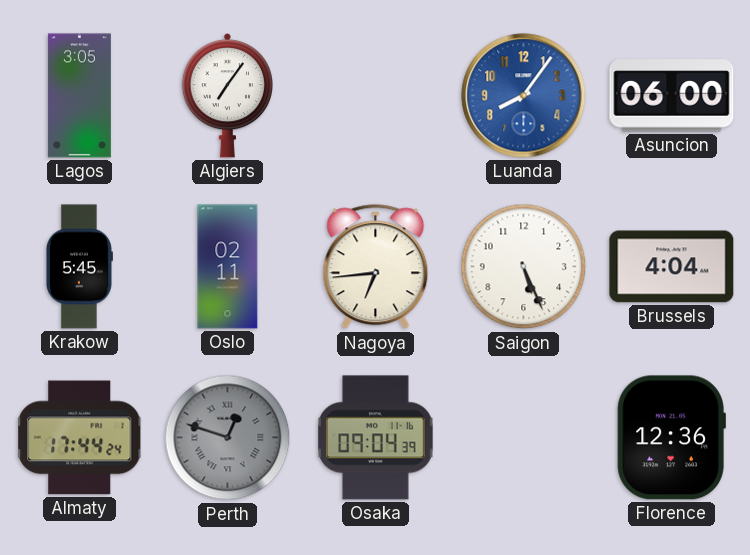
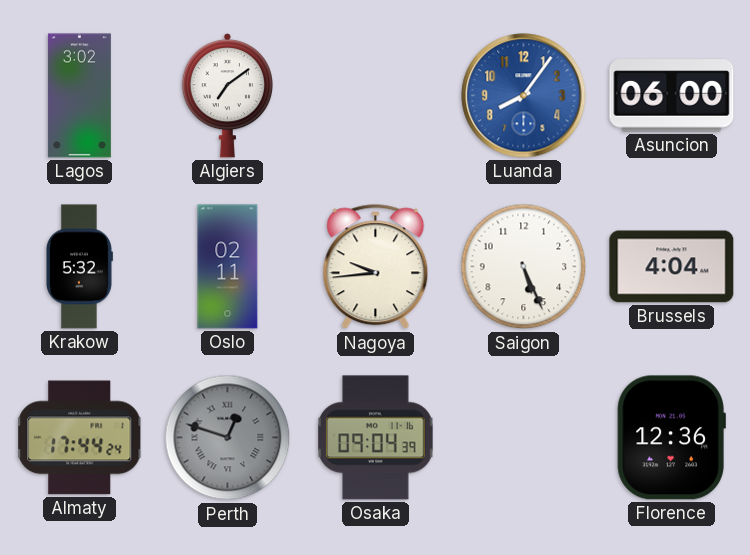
Lagos: 3:05 -> 3:02 (79, 96)
Algiers: 7:06 -> 7:09 (228, 95)
Krakow: 5:45 -> 5:32 (79, 267)
Nagoya: 6:44 -> 9:44 (376, 267)
